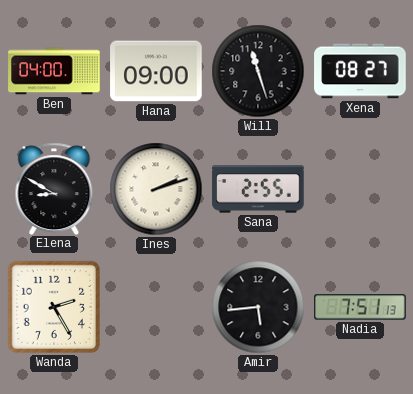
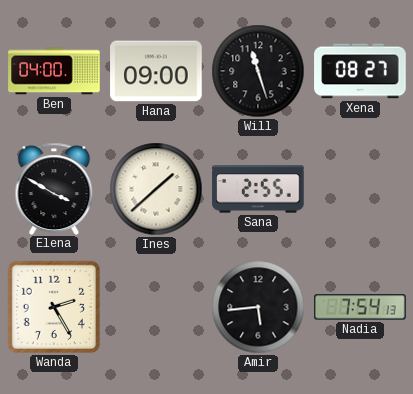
Elena: 8:50 -> 3:50 (54, 188)
Ines: 2:12 -> 1:38 (156, 189)
Nadia: 7:51 -> 7:54 (360, 307)
